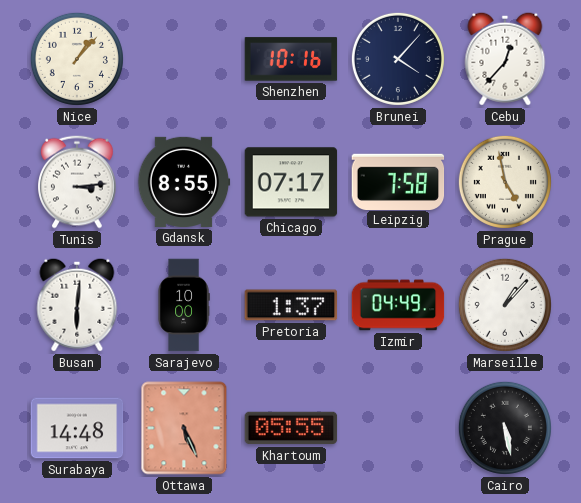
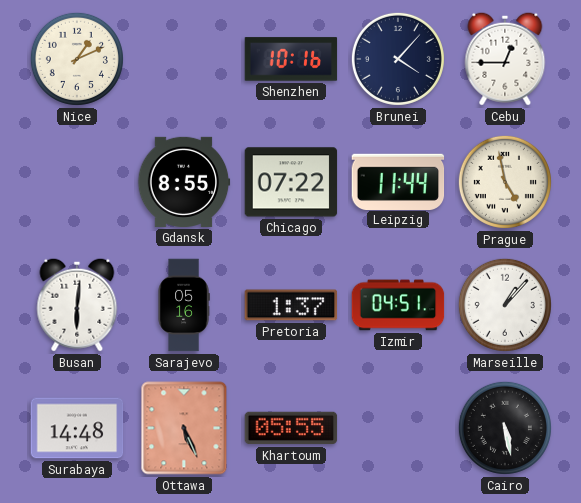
Nice: 1:07 -> 1:11 (77, 59)
Cebu: 12:37 -> 12:45 (505, 59)
Tunis: 3:14 -> none (77, 182)
Chicago: 07:17 -> 07:22 (291, 182)
Leipzig: 7:58 -> 11:44 (398, 181)
Sarajevo: 10:00 -> 05:16 (184, 305)
Izmir: 04:49 -> 04:51 (398, 305)
